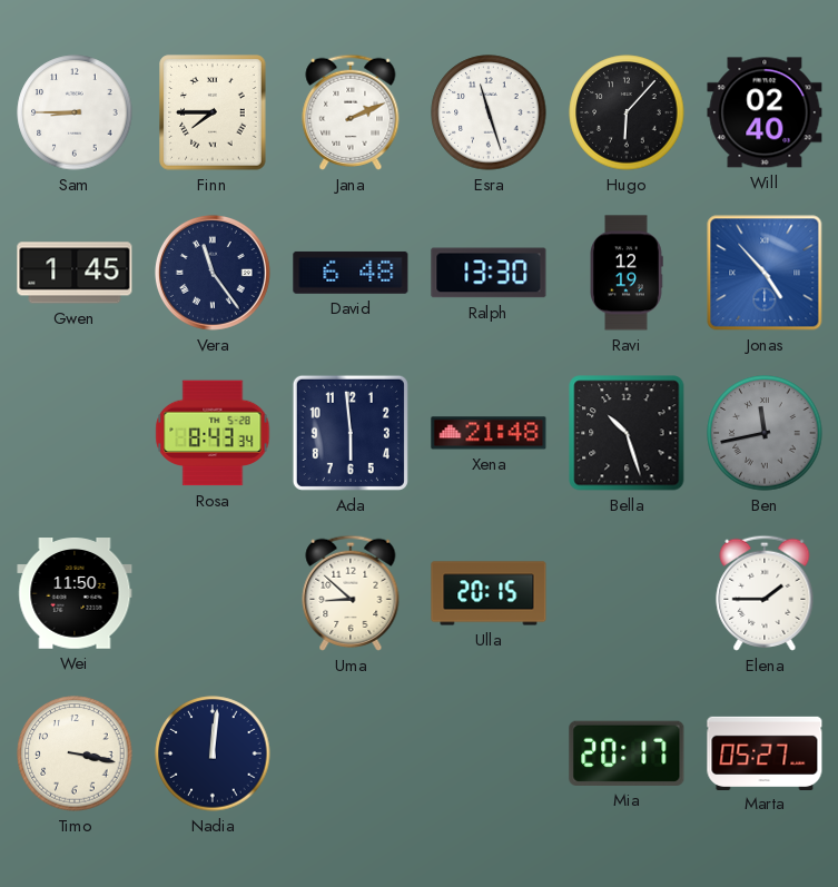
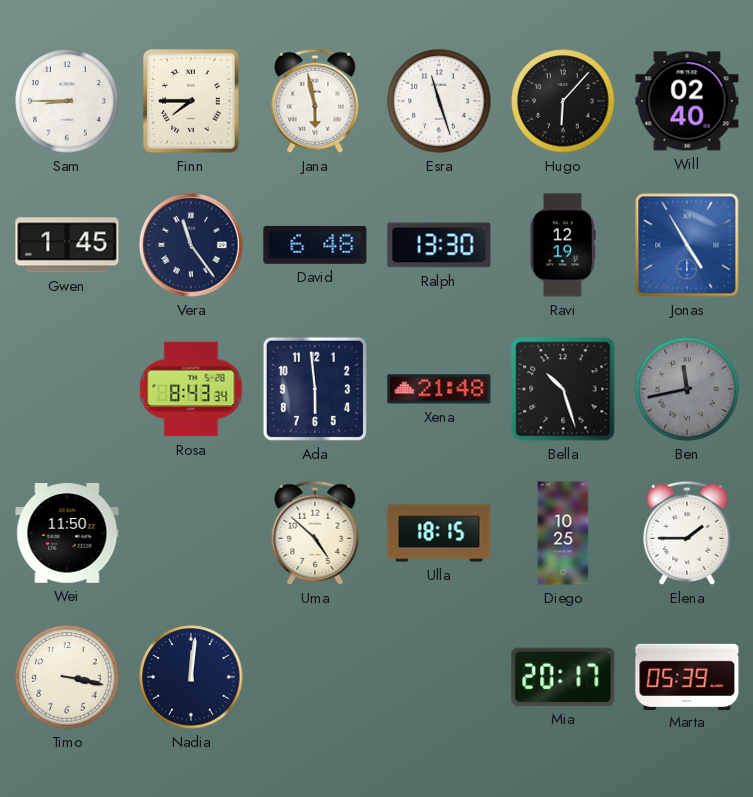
Jana: 2:11 -> 5:58 (315, 101)
Jonas: 4:53 -> 4:55 (687, 245)
Uma: 8:52 -> 4:52 (315, 533)
Ulla: 20:15 -> 18:15 (439, 533)
Diego: none -> 10:25 (563, 533)
Marta: 05:27 -> 05:39 (687, 676)
